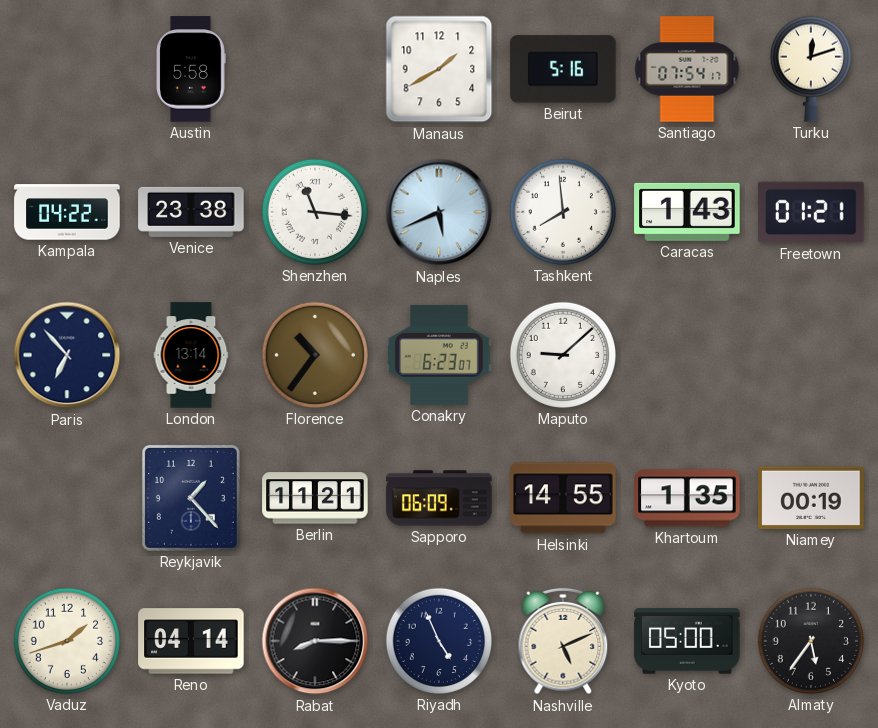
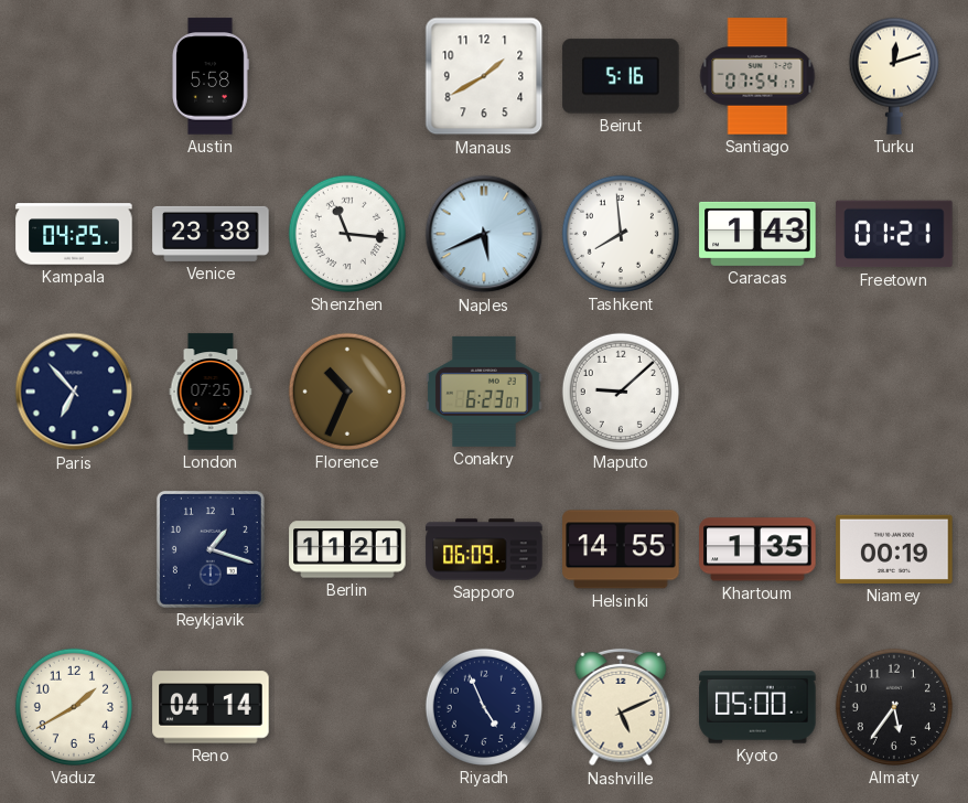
Kampala: 04:22 -> 04:25 (74, 234)
London: 13:14 -> 07:25 (211, 392)
Florence: 10:36 -> 10:34 (347, 392)
Reykjavik: 1:23 -> 1:18 (211, 549)
Vaduz: 1:42 -> 1:40 (74, 707)
Rabat: 8:15 -> none (315, 641)
